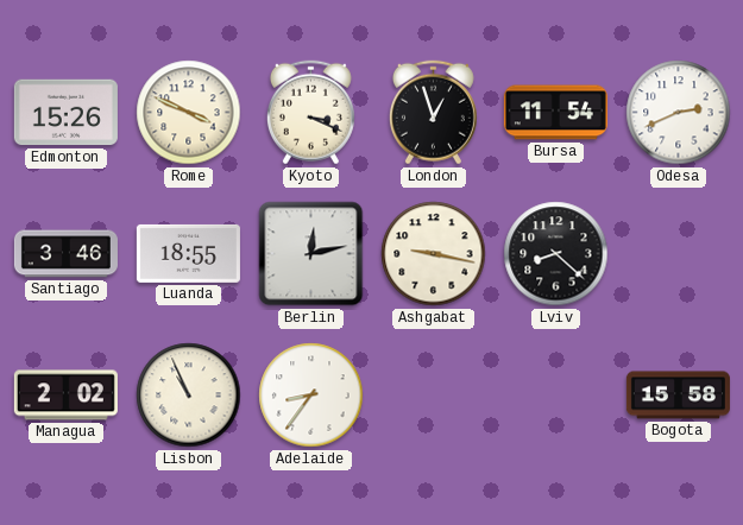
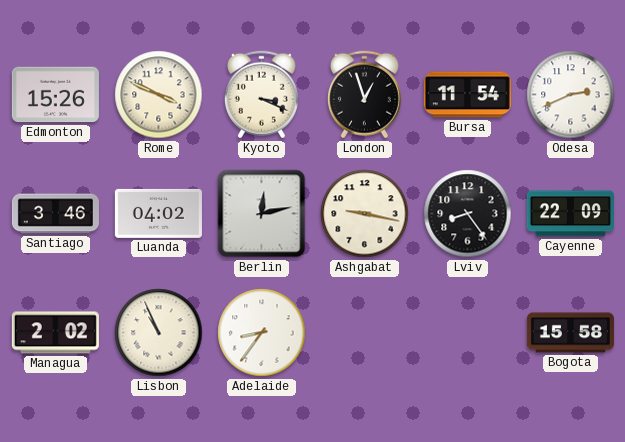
Luanda: 18:55 -> 04:02 (158, 213)
Lviv: 8:22 -> 8:24 (468, 214)
Cayenne: none -> 22:09 (570, 214)
